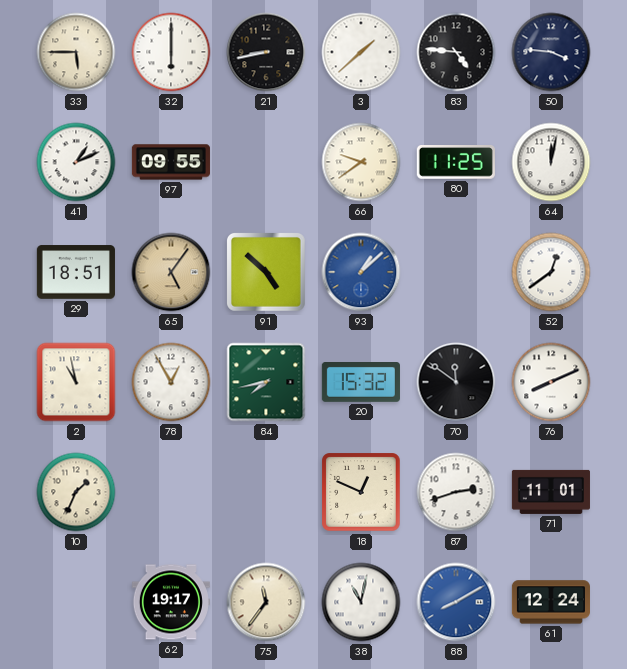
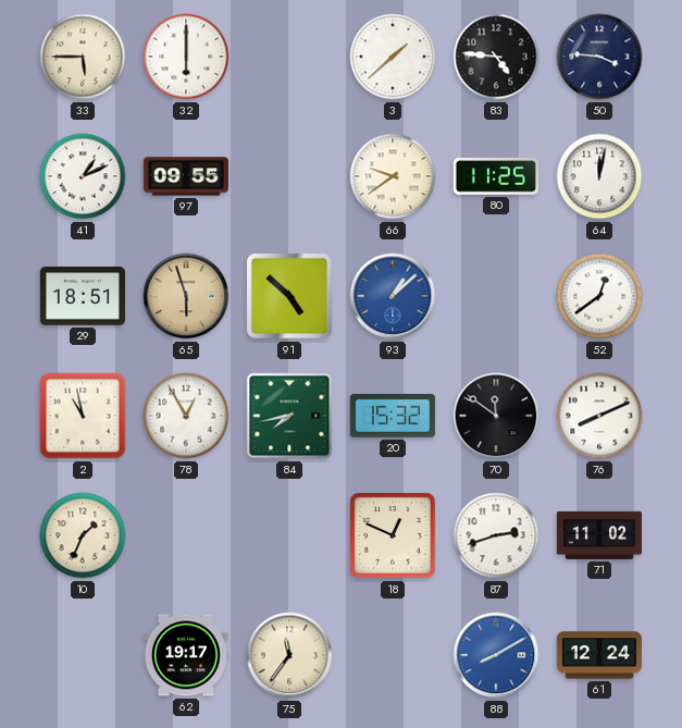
21: 8:43 -> none (266, 52)
65: 5:06 -> 5:57 (186, 296)
71: 11:01 -> 11:02 (599, 535)
38: 11:02 -> none (361, 602)
